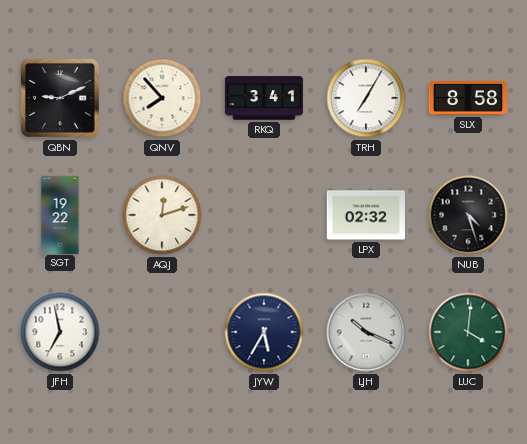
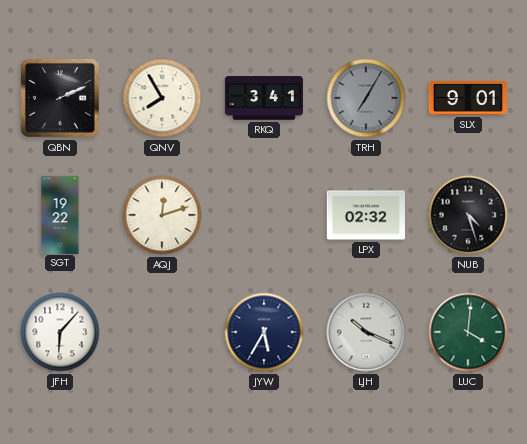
QBN: 9:11 -> 2:11 (60, 98)
QNV: 7:53 -> 7:55 (162, 98)
TRH dial: white -> grey (366, 98)
SLX: 8:58 -> 9:01 (468, 98)
JFH: 6:58 -> 6:07 (60, 332)
